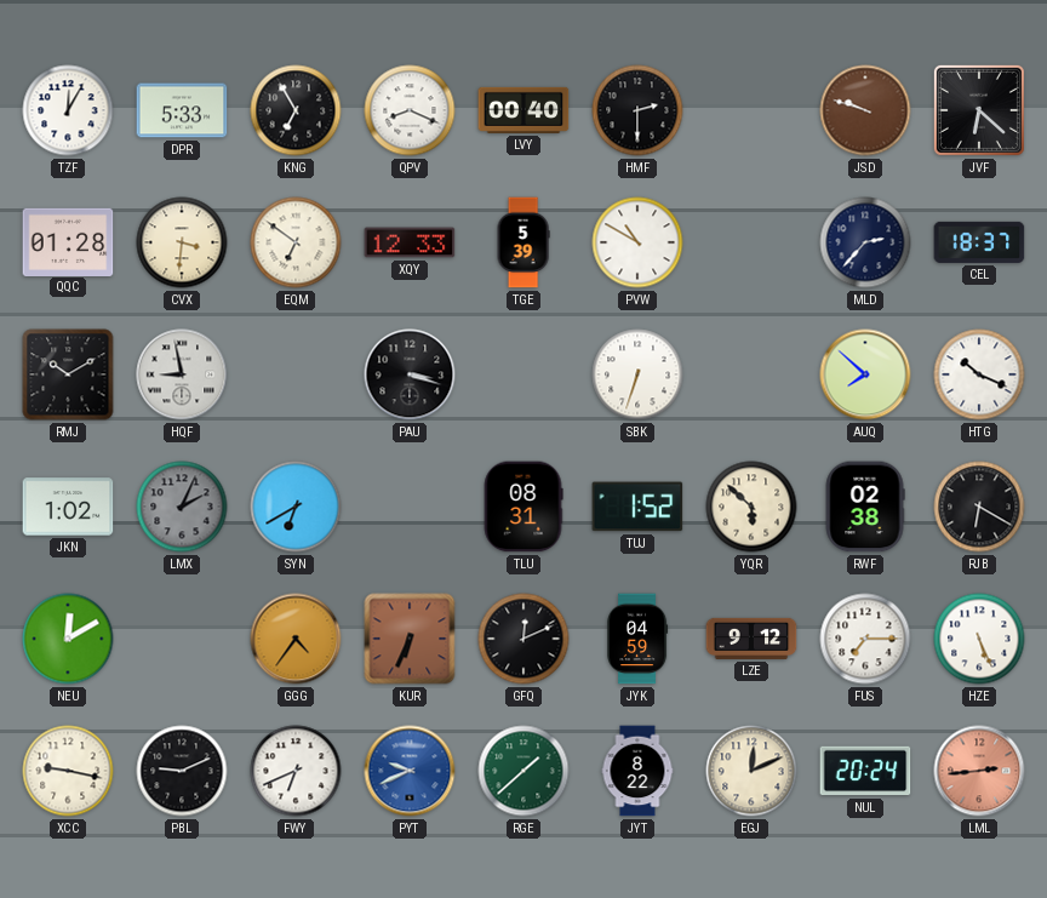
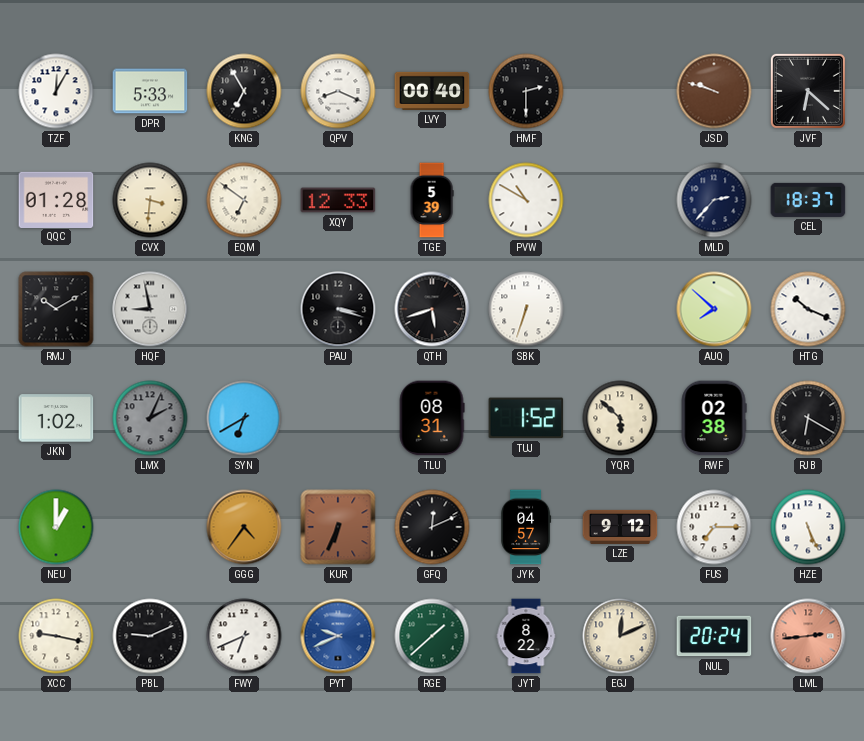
QTH: none -> 5:42 (432, 309)
NEU: 12:10 -> 1:00 (56, 527)
JYK: 04:59 -> 04:57 (527, 527)
